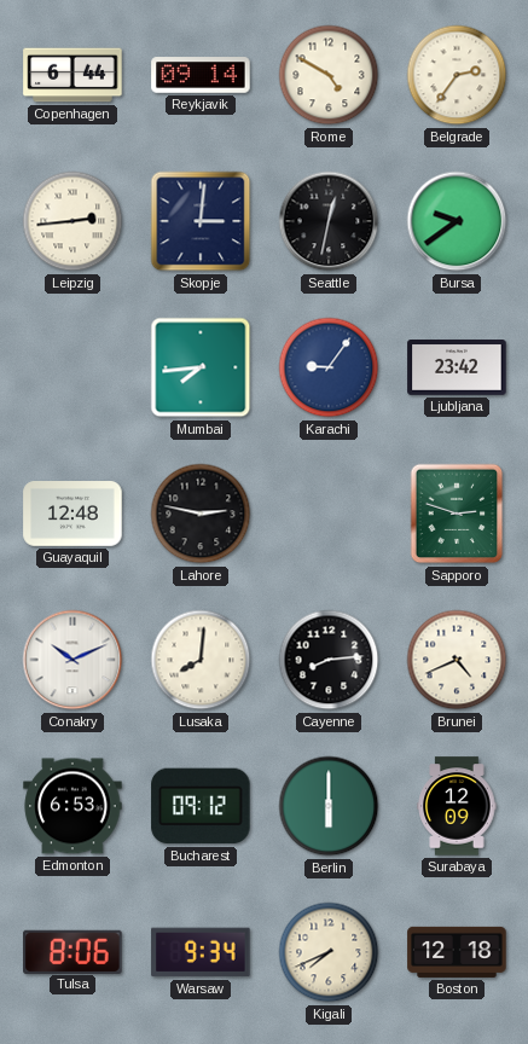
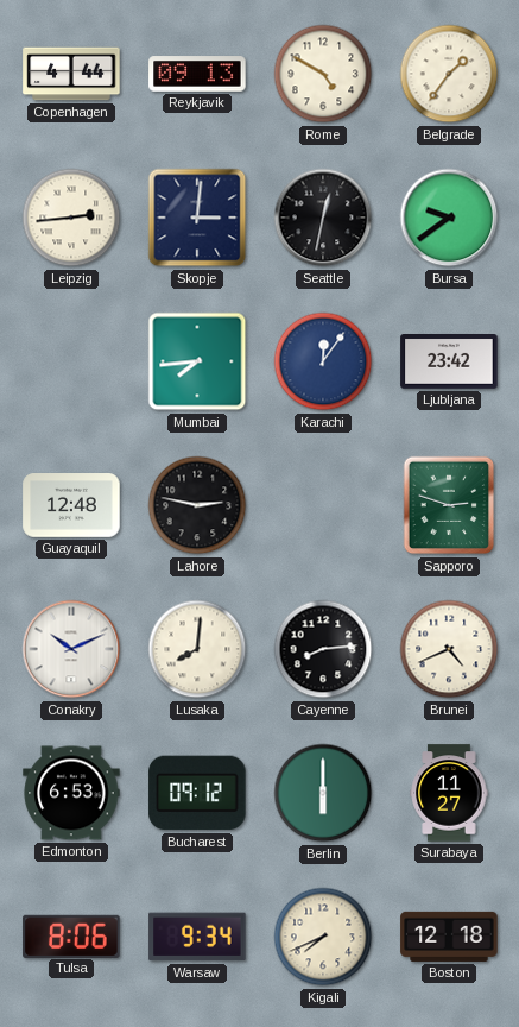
Copenhagen: 6:44 -> 4:44 (71, 74)
Reykjavik: 09:14 -> 09:13 (197, 74)
Belgrade: 2:36 -> 1:36 (449, 74)
Karachi: 9:06 -> 12:06 (323, 361)
Surabaya: 12:09 -> 11:27 (449, 793)
